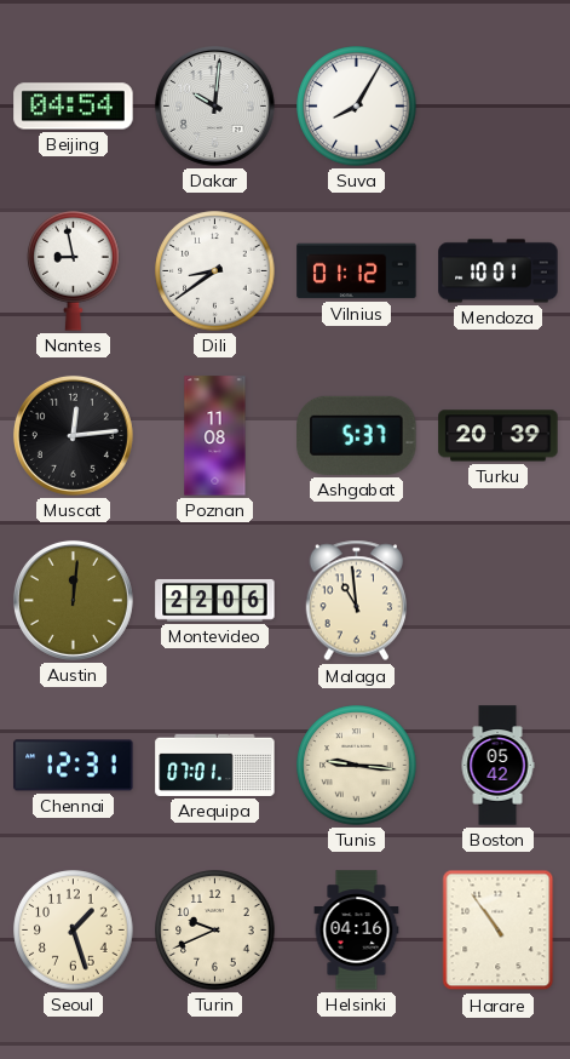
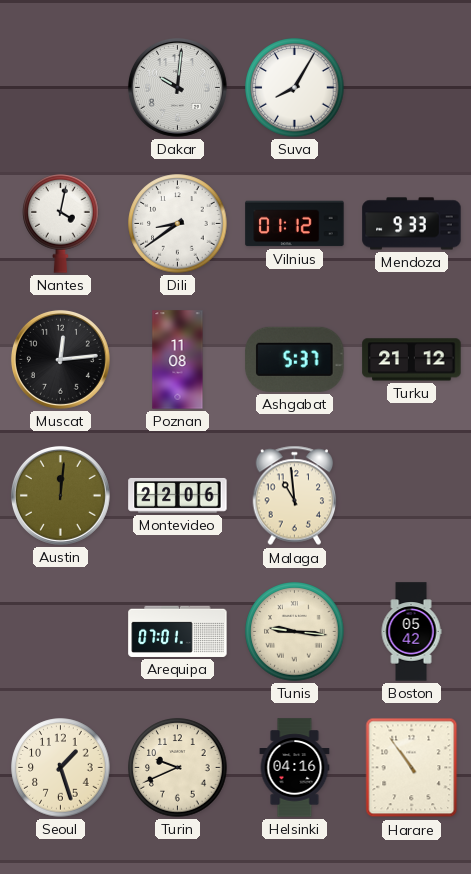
Beijing: 04:54 -> none (74, 107)
Nantes: 8:58 -> 4:02 (61, 224)
Mendoza: 10:01 -> 9:33 (412, 224)
Turku: 20:39 -> 21:12 (412, 360)
Chennai: 12:31 -> none (74, 766)
